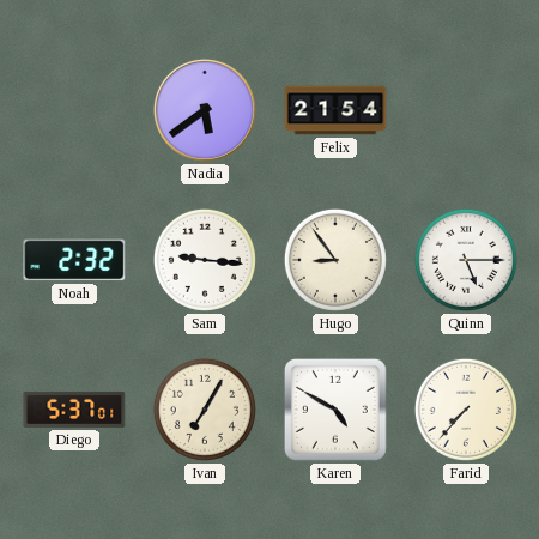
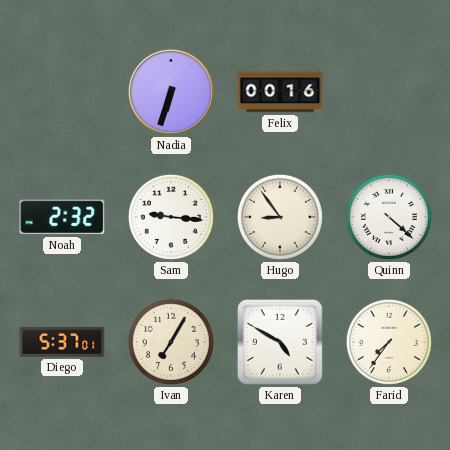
Nadia: 5:39 -> 6:33 (171, 92)
Felix: 21:54 -> 00:16 (280, 92)
Quinn: 5:15 -> 4:22 (389, 217)
Farid: 7:37 -> 7:36 (389, 342)
